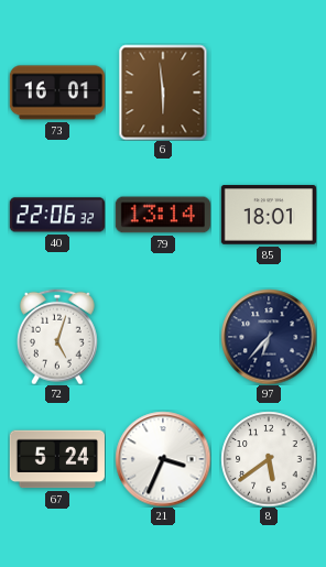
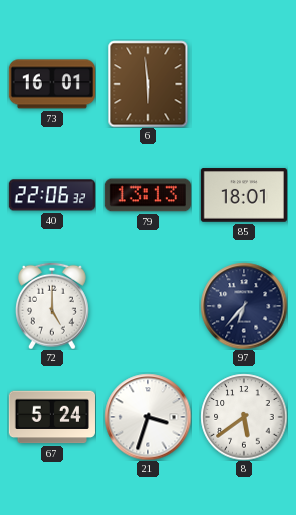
79: 13:14 -> 13:13 (148, 195)
72: 5:03 -> 5:00 (53, 306)
21: 3:34 -> 3:33 (148, 417)
